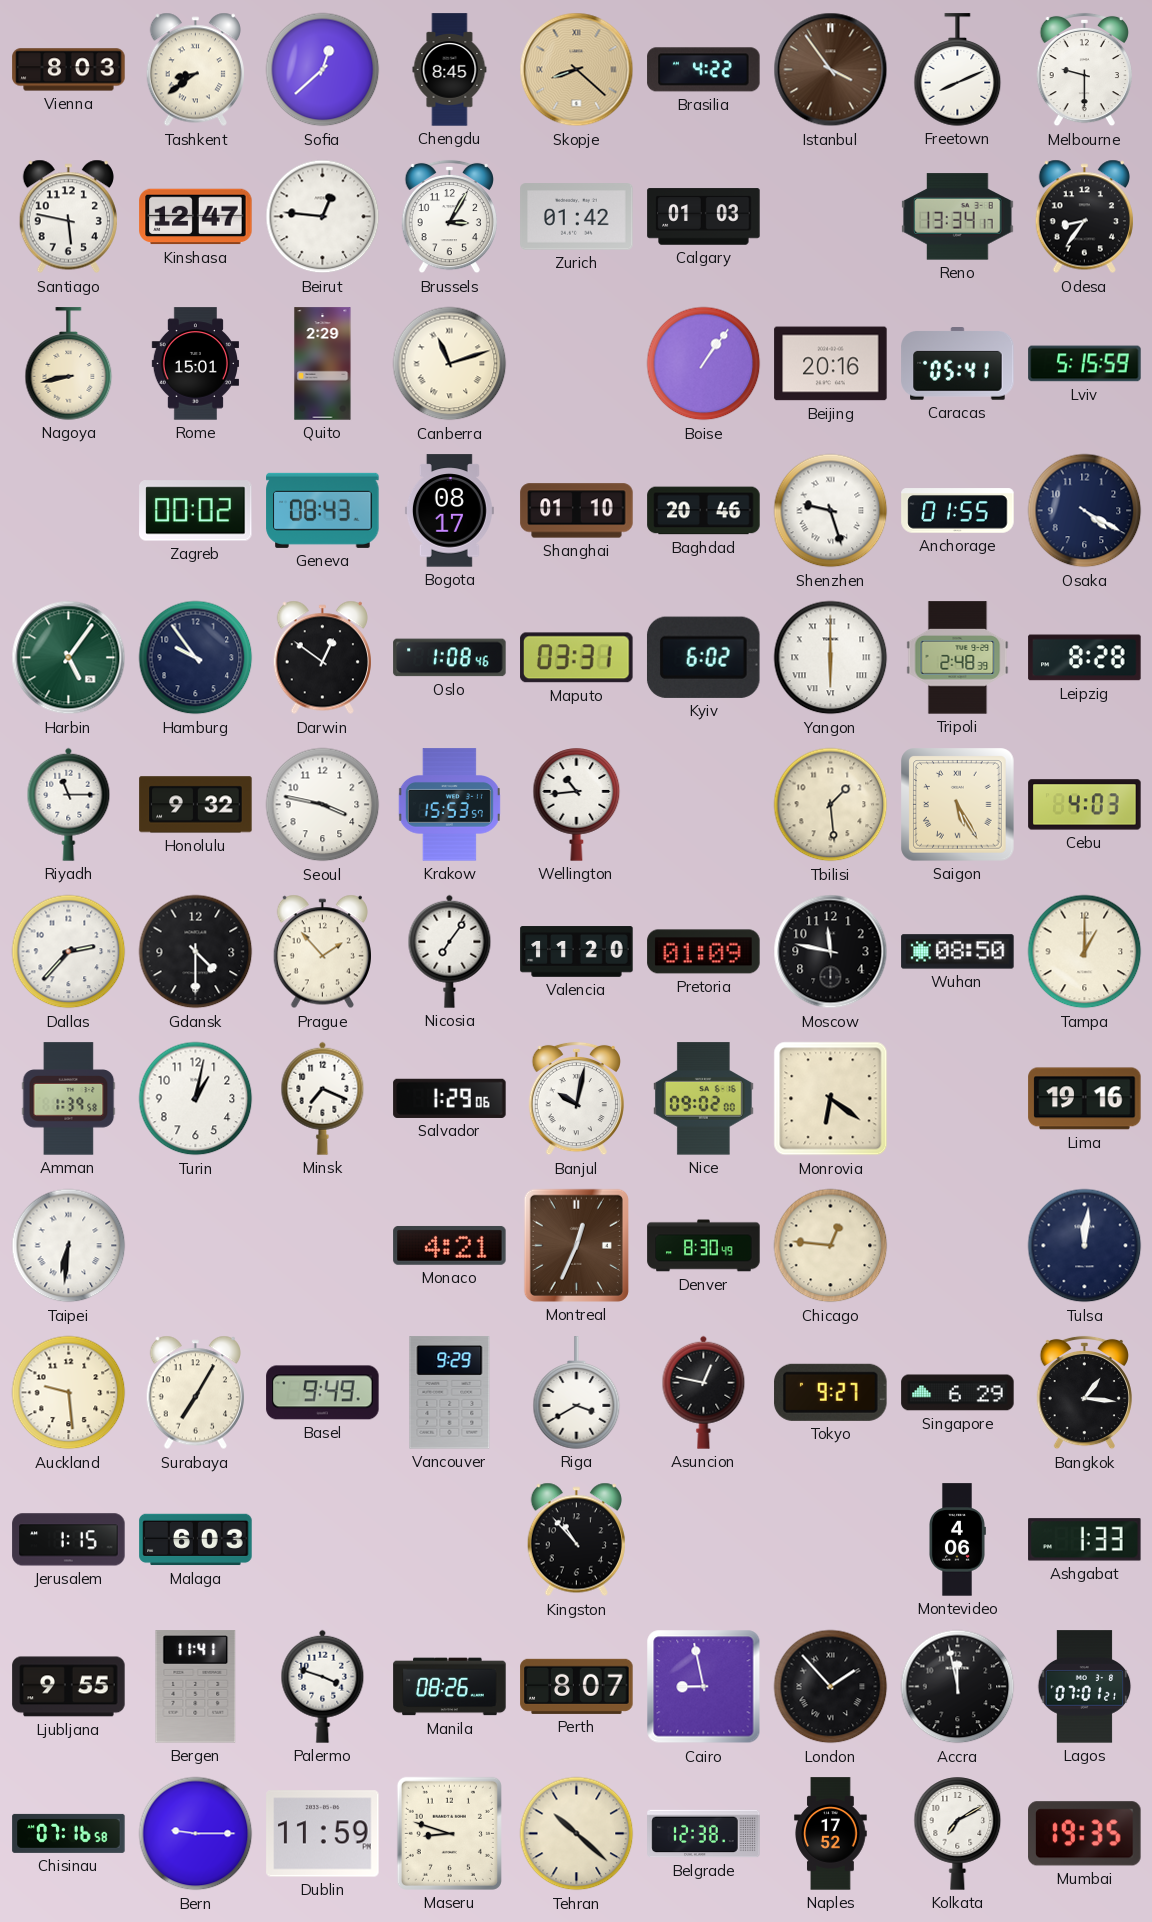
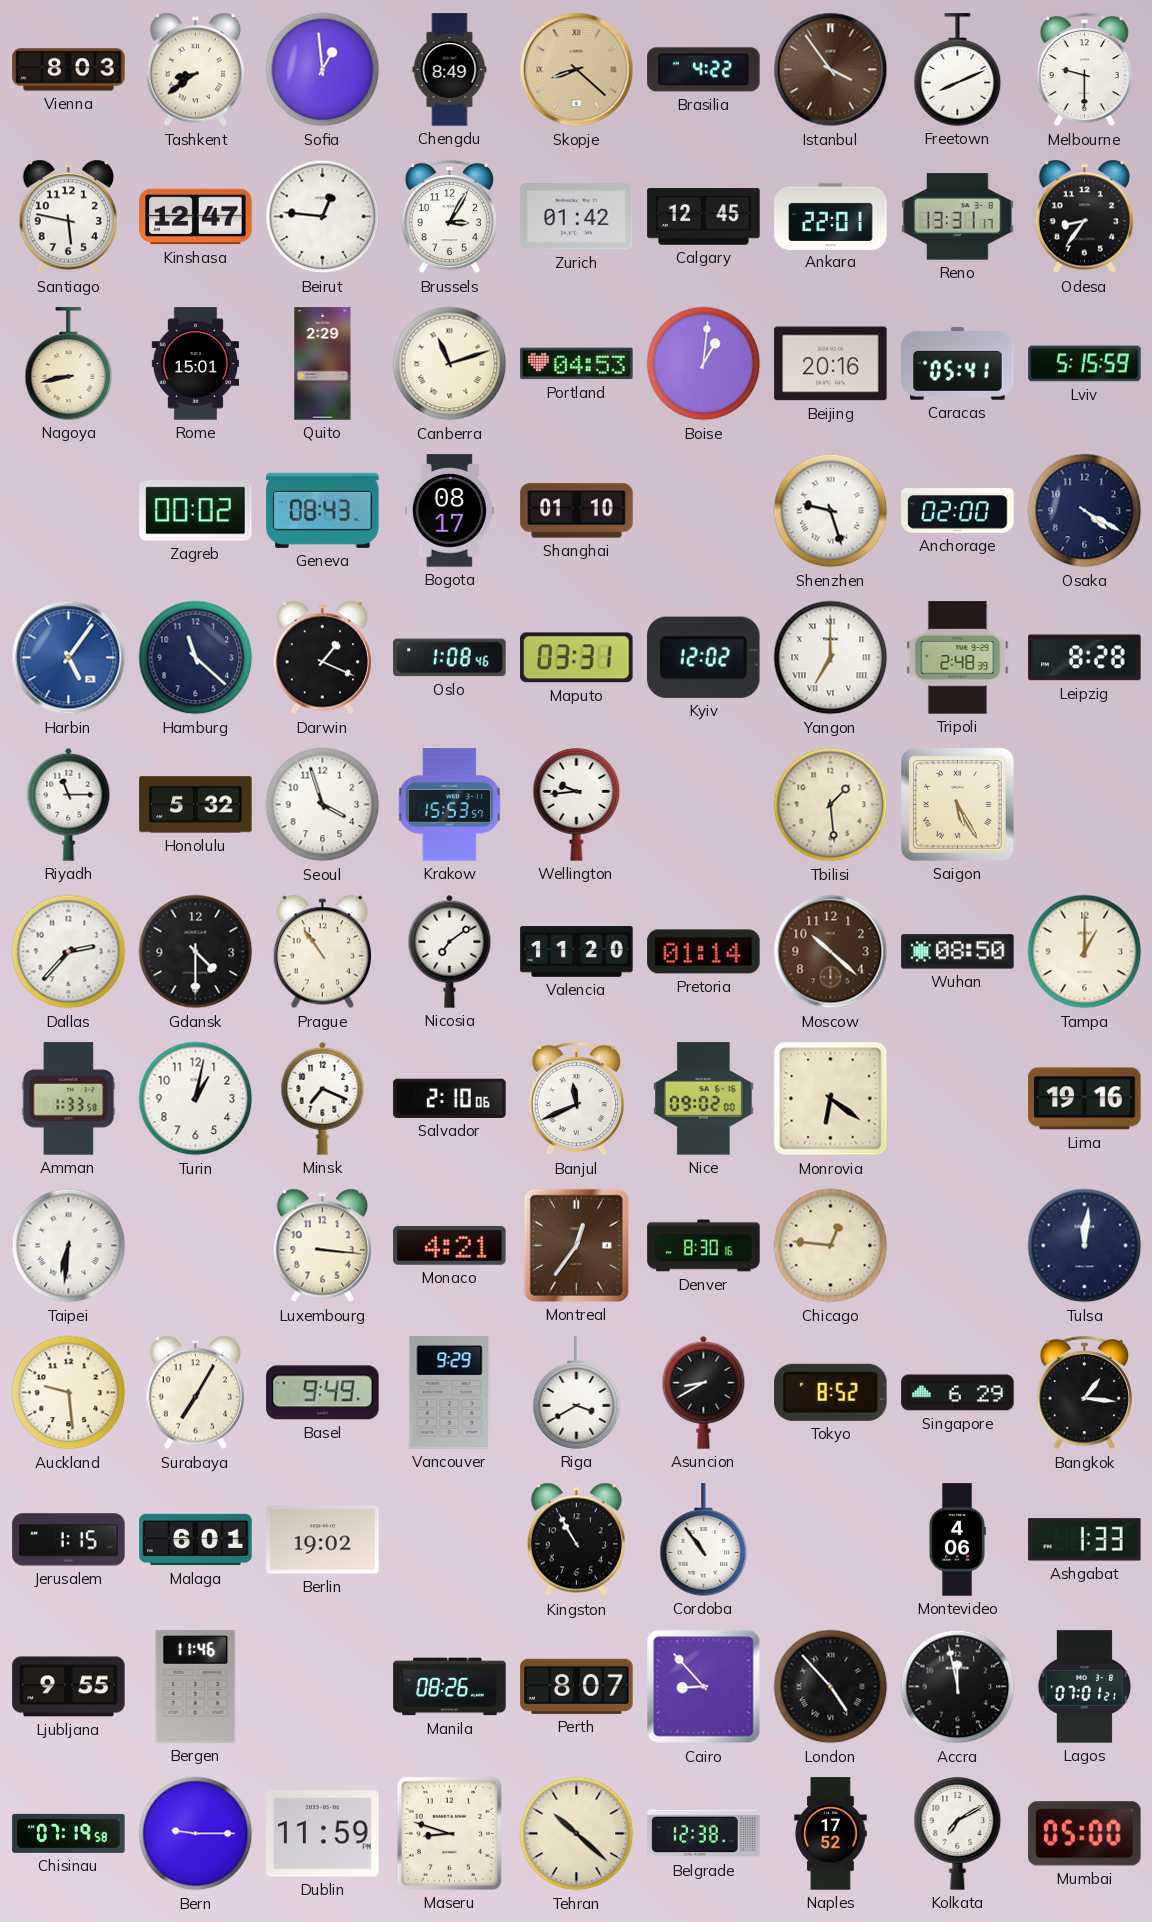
Sofia: 12:38 -> 12:59 (323, 70)
Chengdu: 8:45 -> 8:49 (450, 70)
Calgary: 01:03 -> 12:45 (704, 217)
Ankara: none -> 22:01 (831, 216)
Reno: 13:34 -> 13:31 (958, 217)
Portland: none -> 04:53 (577, 364)
Boise: 1:06 -> 1:01 (704, 364)
Baghdad: 20:46 -> none (704, 511)
Anchorage: 01:55 -> 02:00 (958, 511)
Harbin dial: green -> blue (69, 658)
Hamburg: 9:54 -> 11:22 (196, 658)
Darwin: 12:51 -> 1:19 (322, 658)
Kyiv: 6:02 -> 12:02 (703, 657)
Yangon: 6:00 -> 7:00 (831, 658)
Honolulu: 9:32 -> 5:32 (196, 805)
Seoul: 3:47 -> 3:57 (323, 805)
Wellington: 10:44 -> 9:44 (577, 805)
Cebu: 4:03 -> none (1085, 805)
Prague: 1:53 -> 10:54 (322, 952)
Nicosia: 7:06 -> 7:09 (450, 951)
Pretoria: 01:09 -> 01:14 (704, 952)
Moscow: 11:47 -> 10:22 (831, 952)
Moscow dial: black -> brown (831, 952)
Amman: 1:39 -> 1:33 (69, 1099)
Salvador: 1:29 -> 2:10 (450, 1098)
Banjul: 10:02 -> 11:41 (576, 1099)
Luxembourg: none -> 3:16 (322, 1246)
Montreal: 12:34 -> 12:36 (576, 1245)
Denver: 8:30:49 -> 8:30:16 (704, 1246)
Asuncion: 12:47 -> 8:40 (704, 1392)
Tokyo: 9:27 -> 8:52 (831, 1392)
Malaga: 6:03 -> 6:01 (196, 1540)
Berlin: none -> 19:02 (323, 1540)
Kingston: 10:53 -> 10:55 (576, 1540)
Cordoba: none -> 10:54 (704, 1540)
Bergen: 11:41 -> 11:46 (196, 1687)
Palermo: 3:48 -> none (323, 1686)
Cairo: 8:58 -> 8:53 (704, 1687)
London: 1:53 -> 4:53 (831, 1687)
Chisinau: 07:16 -> 07:19 (69, 1833)
Mumbai: 19:35 -> 05:00 (1085, 1834)
